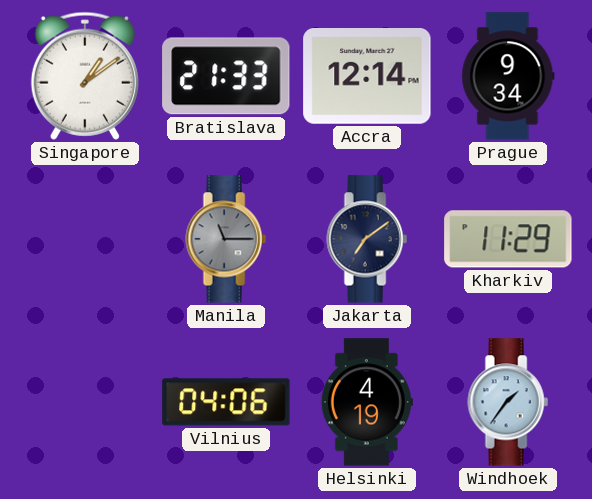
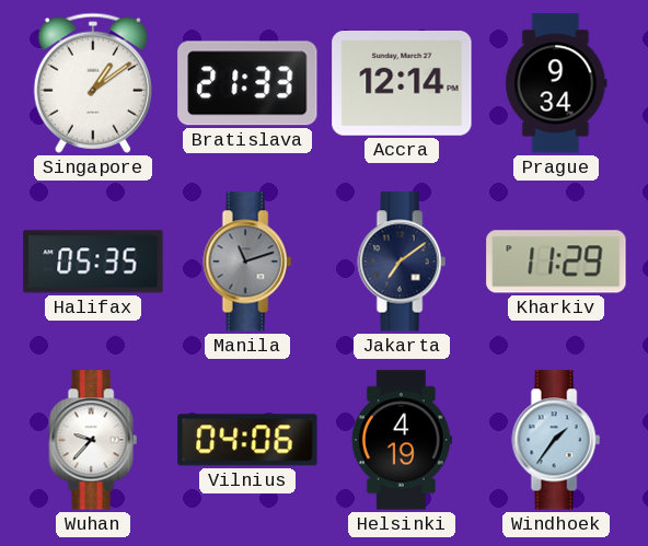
Halifax: none -> 05:35 (93, 262)
Manila: 11:15 -> 11:12 (247, 262)
Wuhan: none -> 9:37 (93, 440)
